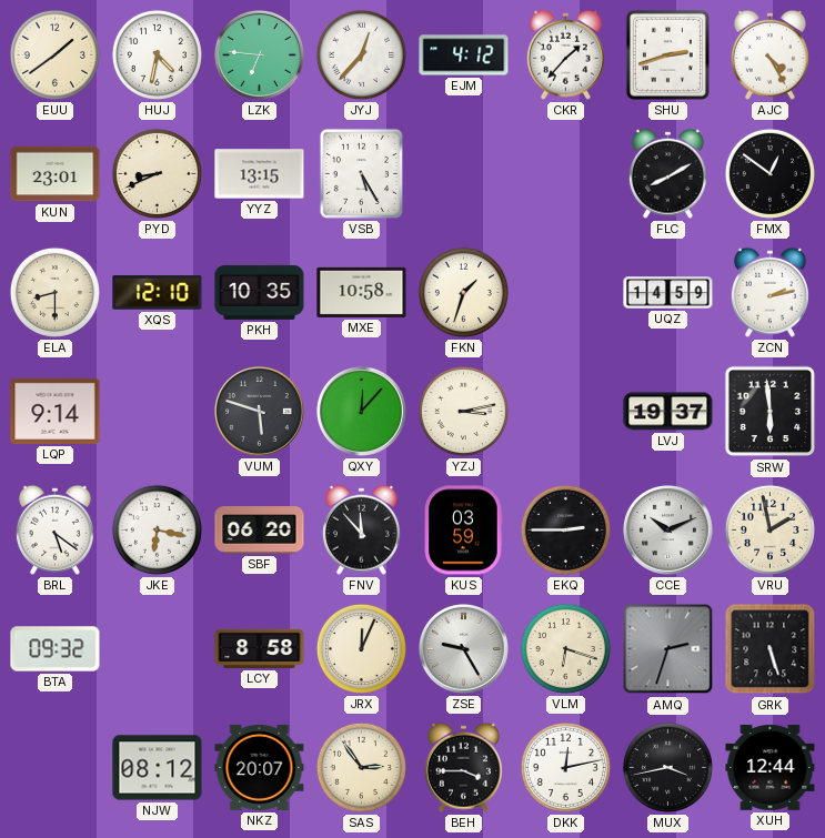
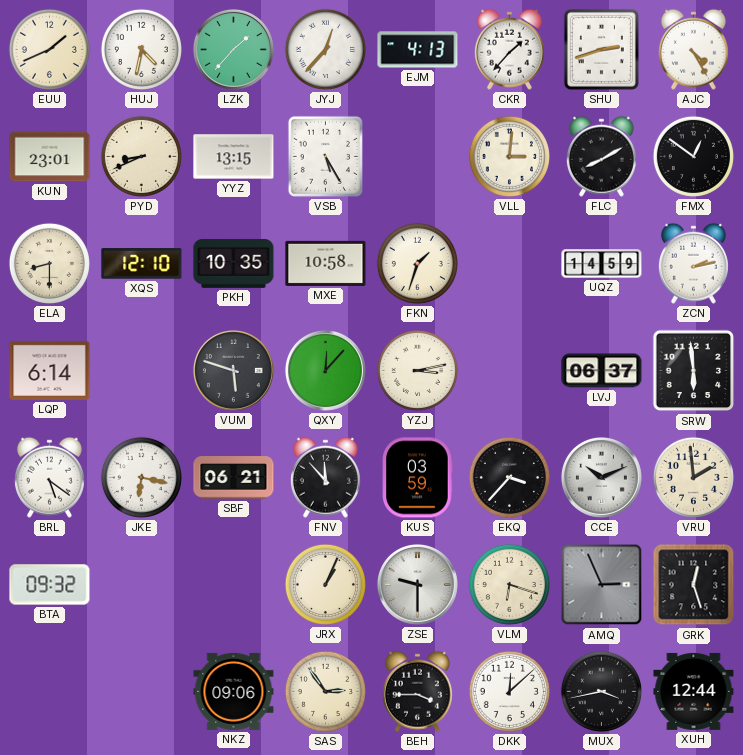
EUU: 1:39 -> 1:41 (49, 49)
LZK: 6:46 -> 1:37 (233, 49)
EJM: 4:12 -> 4:13 (418, 50)
VLL: none -> 3:01 (509, 156)
LQP: 9:14 -> 6:14 (50, 370)
LVJ: 19:37 -> 06:37 (602, 371)
SBF: 06:20 -> 06:21 (234, 478)
EKQ: 2:45 -> 3:37 (509, 477)
VRU: 1:58 -> 1:59 (693, 477)
LCY: 8:58 -> none (260, 648)
JRX: 12:04 -> 1:04 (325, 584)
ZSE: 9:25 -> 9:30 (417, 584)
AMQ: 2:33 -> 2:56 (602, 585)
GRK: 5:27 -> 12:27 (694, 585)
NJW: 08:12 -> none (158, 768)
NKZ: 20:07 -> 09:06 (234, 691)
DKK: 12:13 -> 12:08 (509, 691)
